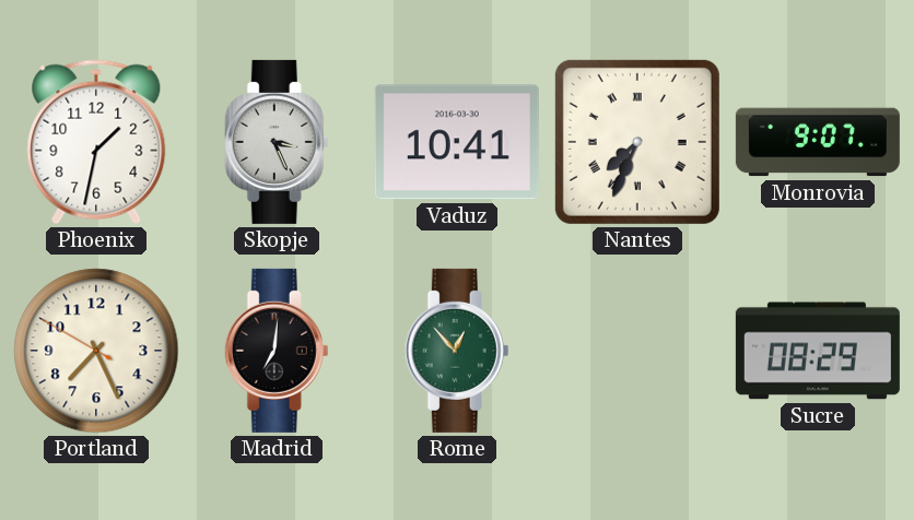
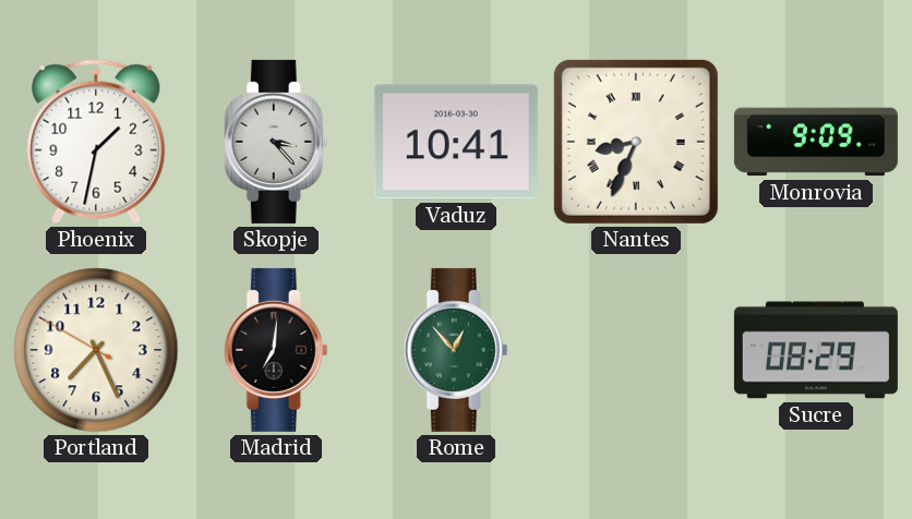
Skopje: 3:26 -> 3:23 (276, 142)
Nantes: 7:34 -> 8:34 (636, 142)
Monrovia: 9:07 -> 9:09 (816, 142)
